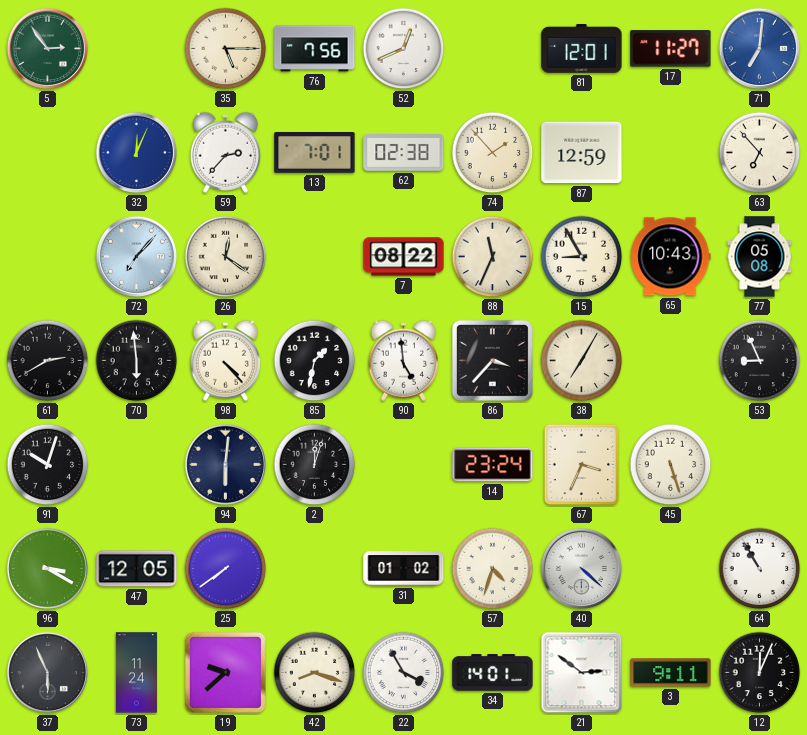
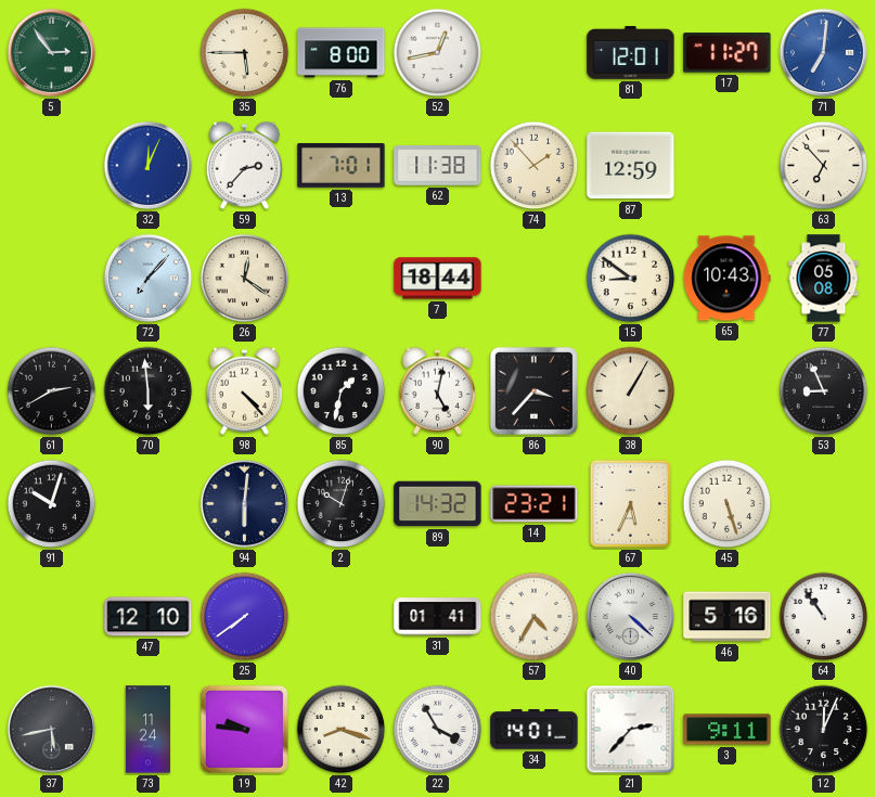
35: 5:15 -> 5:45 (245, 53)
76: 7:56 -> 8:00 (342, 53)
52: 12:41 -> 12:43 (438, 53)
62: 02:38 -> 11:38 (438, 166)
7: 08:22 -> 18:44 (438, 279)
88: 11:34 -> none (493, 257)
15: 8:55 -> 8:51 (631, 279)
90: 4:59 -> 5:02 (437, 390)
38: 7:05 -> 1:05 (631, 391)
2: 12:03 -> 10:03 (342, 504)
89: none -> 14:32 (438, 504)
14: 23:24 -> 23:21 (535, 504)
67: 3:34 -> 5:34 (631, 504)
96: 3:20 -> none (48, 569)
47: 12:05 -> 12:10 (149, 617)
31: 01:02 -> 01:41 (438, 617)
57: 4:33 -> 4:35 (535, 617)
46: none -> 5:16 (728, 617)
64: 10:55 -> 10:54 (824, 617)
37: 5:56 -> 5:43 (52, 730)
19: 9:38 -> 9:46 (244, 729)
21: 2:51 -> 2:37 (631, 730)
